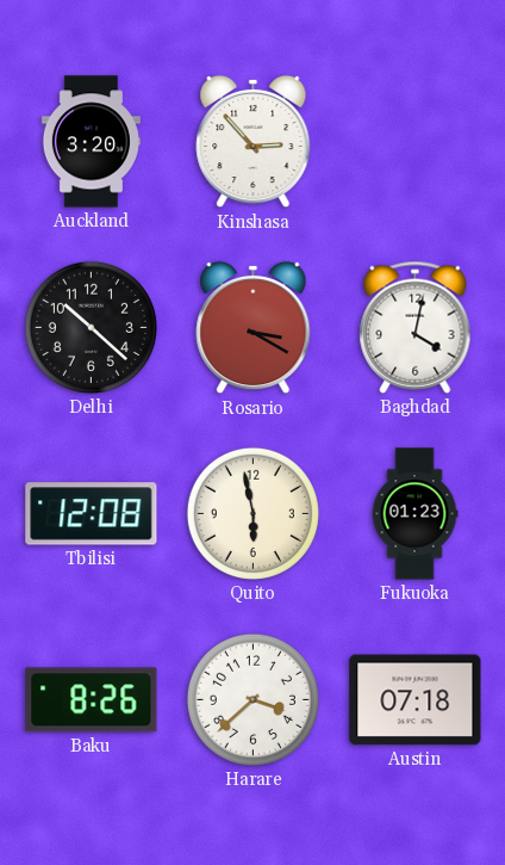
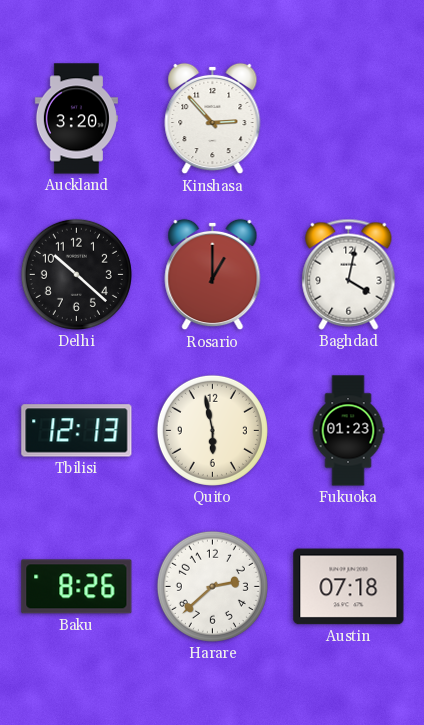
Rosario: 3:20 -> 1:00 (213, 275)
Tbilisi: 12:08 -> 12:13 (77, 431)
Harare: 3:38 -> 2:38 (212, 586)
